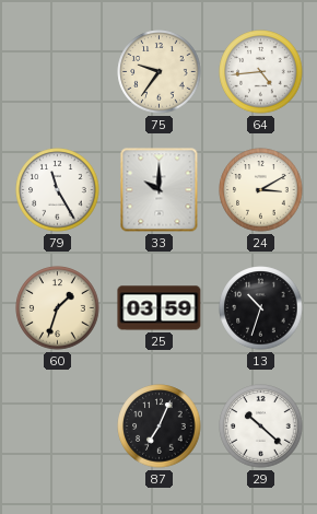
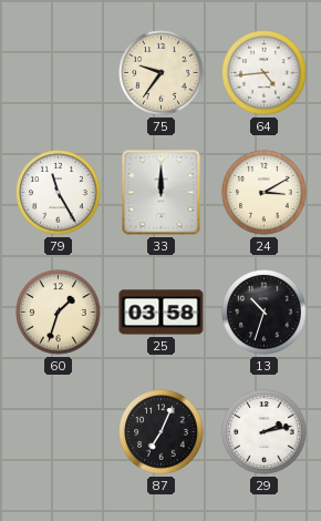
33: 10:00 -> 12:00 (162, 193)
25: 03:59 -> 03:58 (162, 313)
29: 10:22 -> 2:13 (265, 432)
